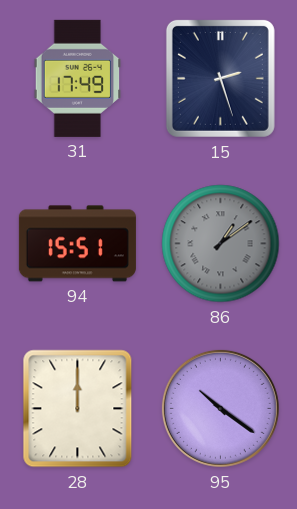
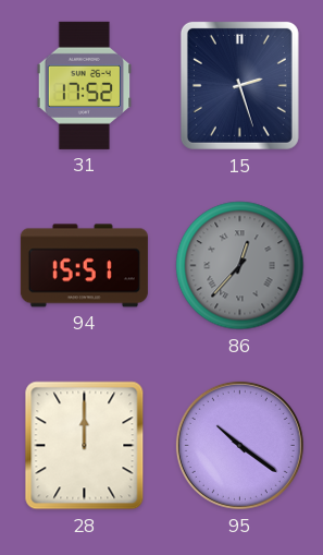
31: 17:49 -> 17:52 (85, 85)
86: 1:09 -> 12:37 (240, 266)
